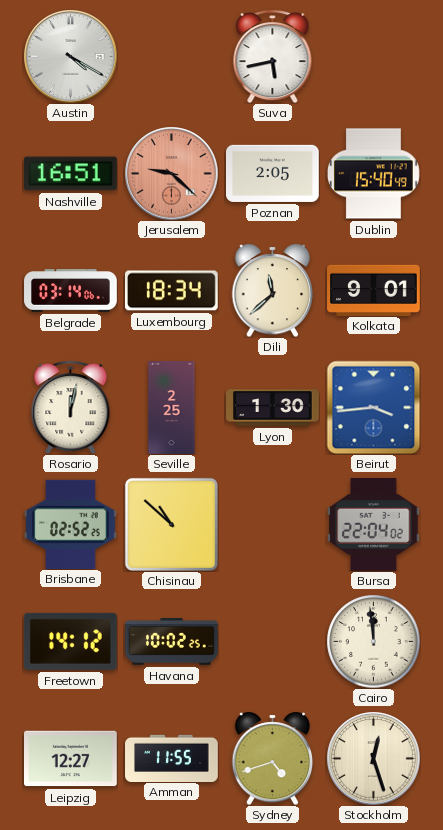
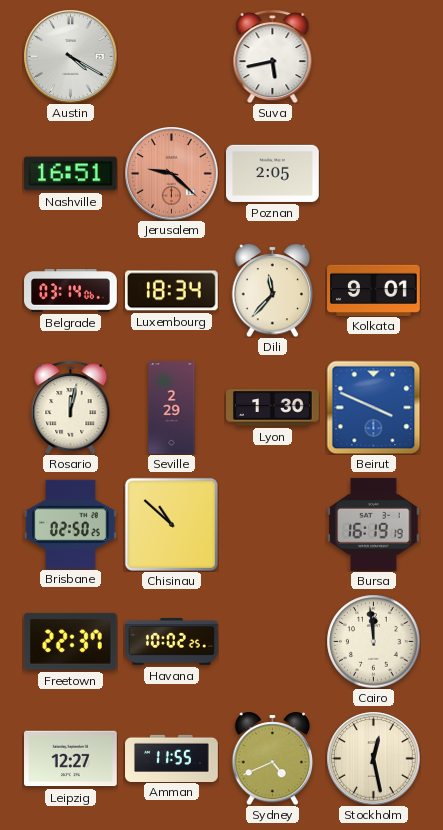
Dublin: 15:40 -> none (373, 174)
Dili: 11:38 -> 11:37 (273, 290)
Seville: 2:25 -> 2:29 (172, 408)
Beirut: 3:44 -> 3:49 (373, 407)
Brisbane: 02:52 -> 02:50 (71, 524)
Bursa: 22:04 -> 16:19 (374, 525)
Freetown: 14:12 -> 22:37 (70, 641)
Sydney: 4:42 -> 4:41 (273, 758)
Stockholm: 12:27 -> 12:28 (373, 758)
